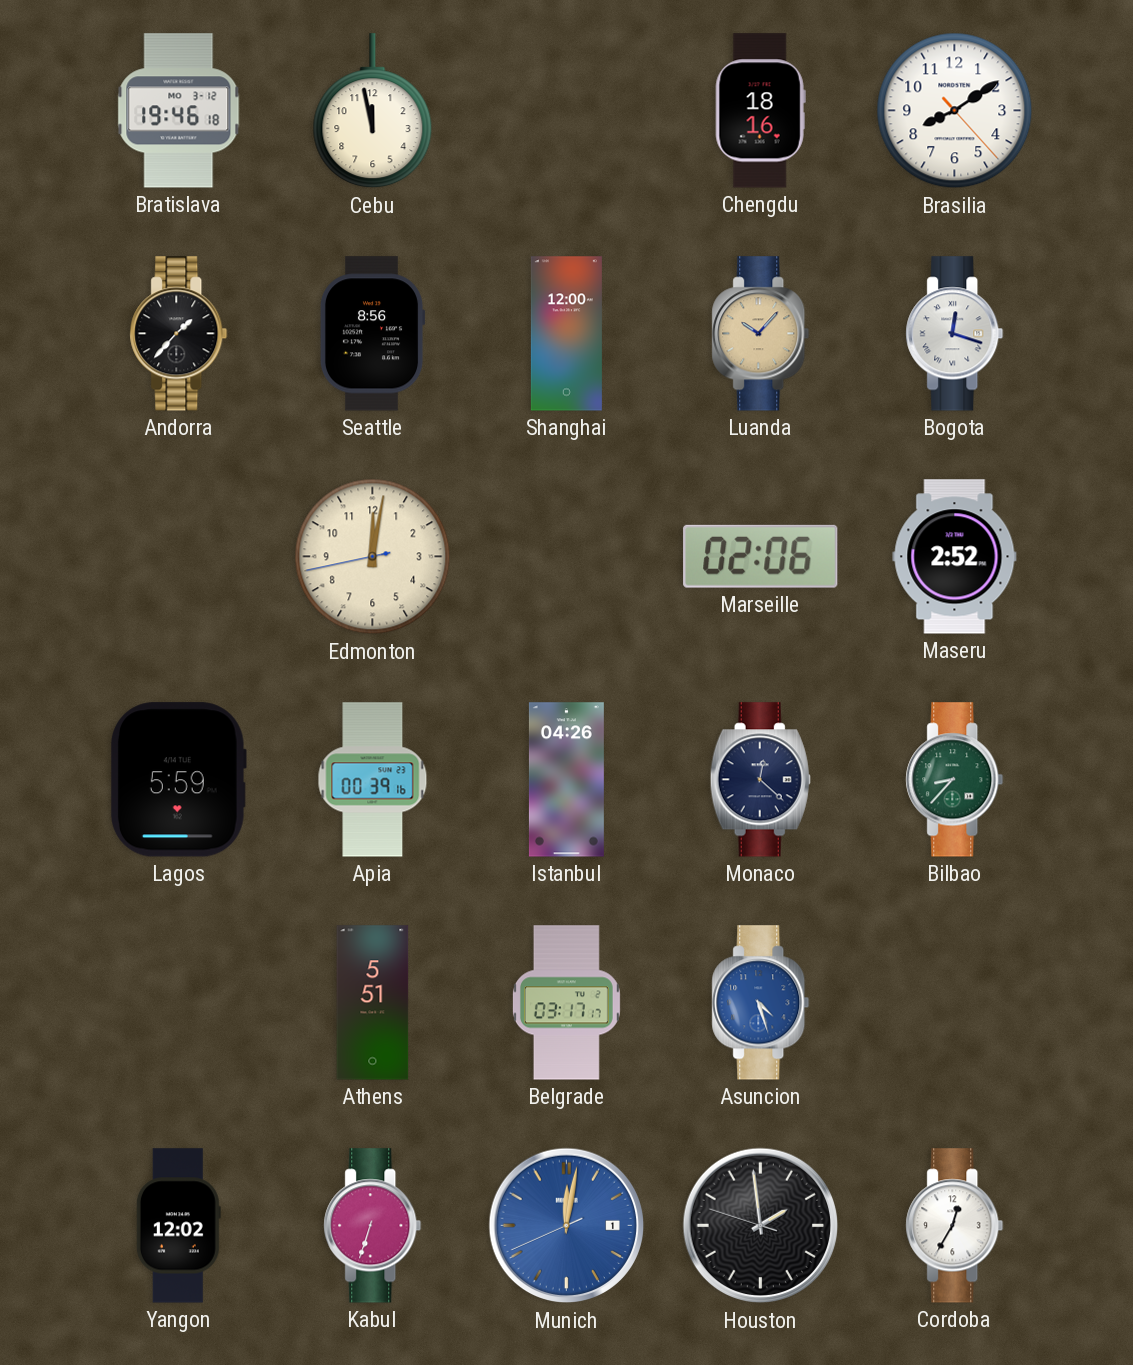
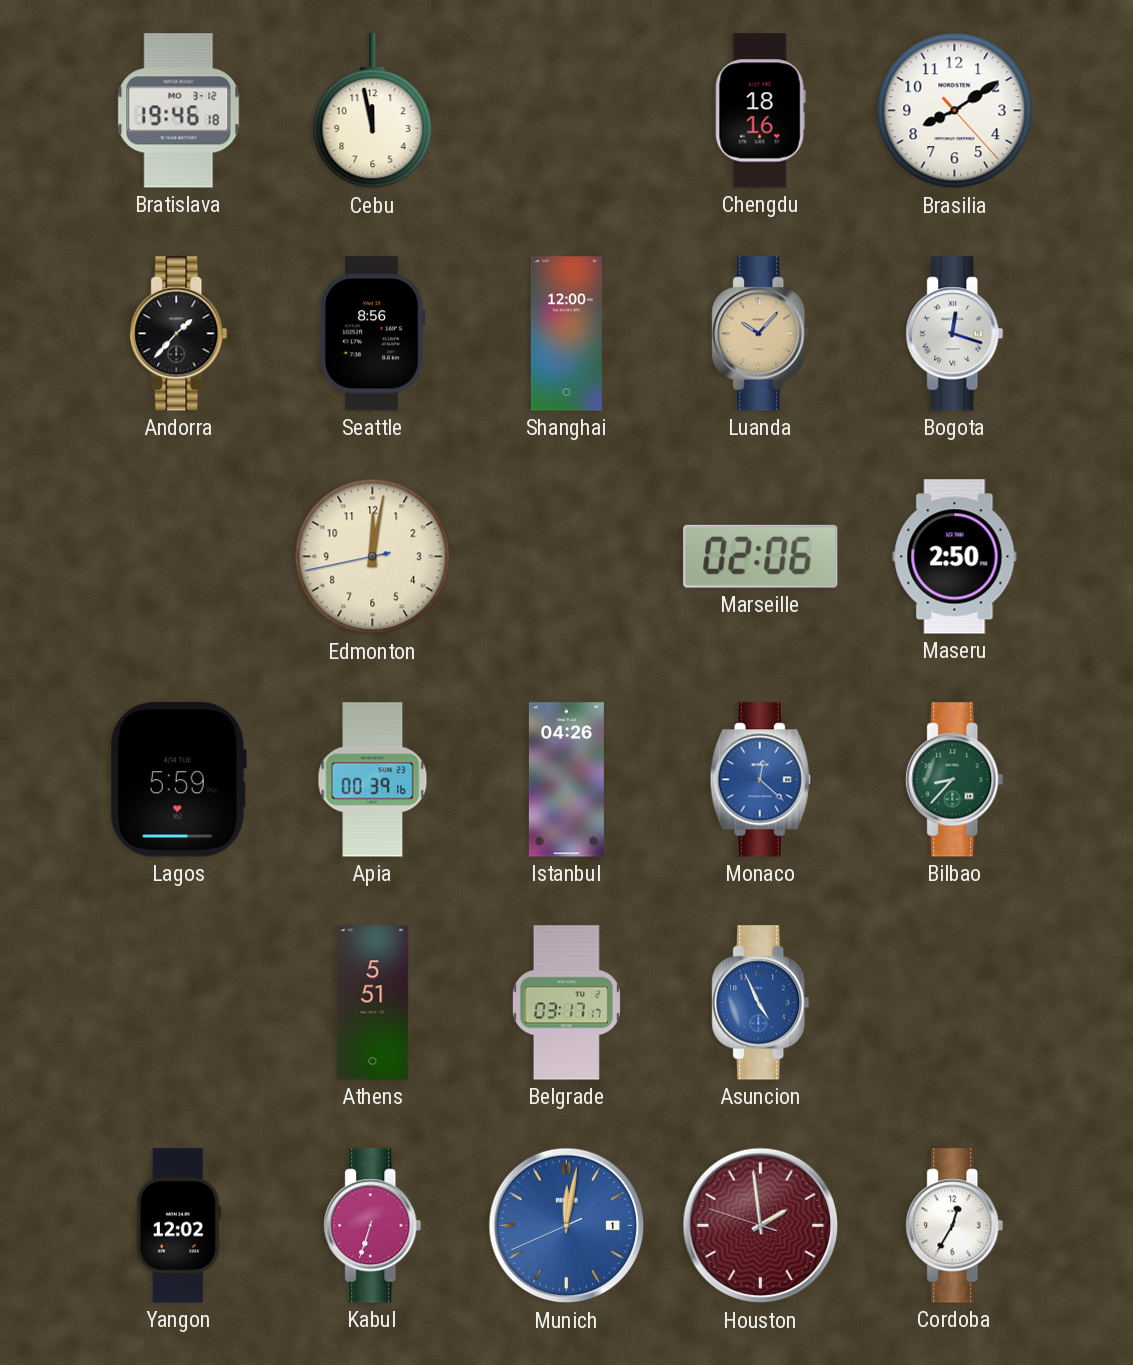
Maseru: 2:52 -> 2:50 (955, 557)
Monaco dial: navy -> blue (760, 780)
Asuncion: 4:27 -> 4:56 (761, 1003)
Houston dial: black -> burgundy (761, 1226)
